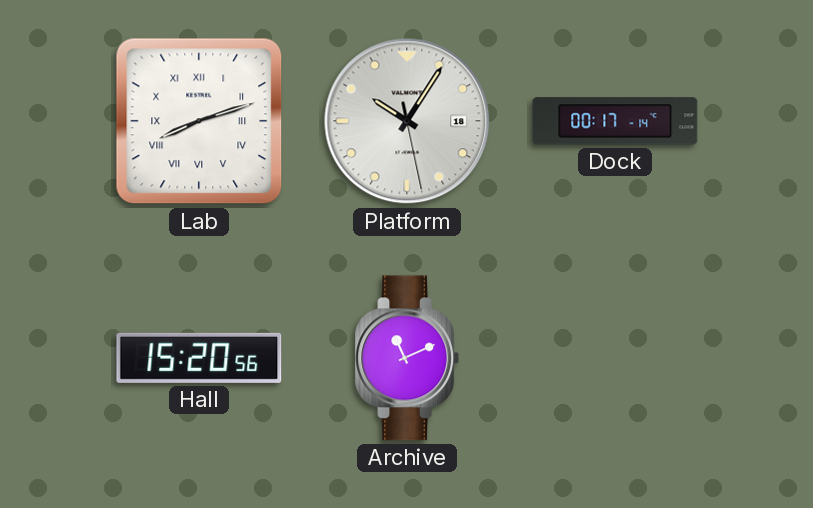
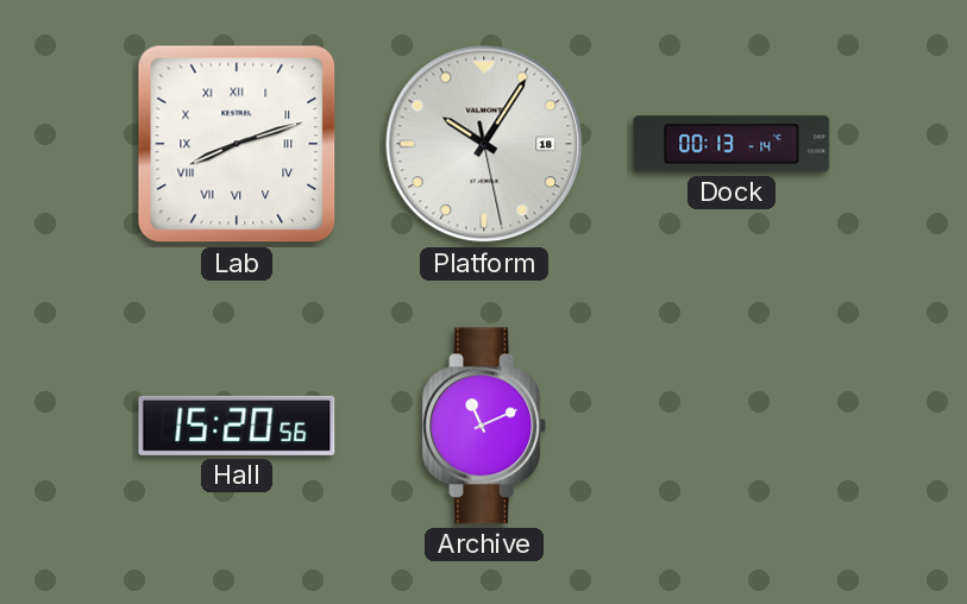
Dock: 00:17 -> 00:13 (731, 144)
